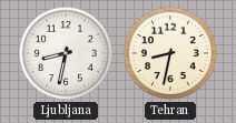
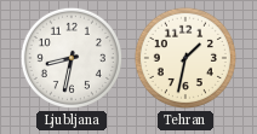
Tehran: 8:32 -> 1:32 (185, 58)
